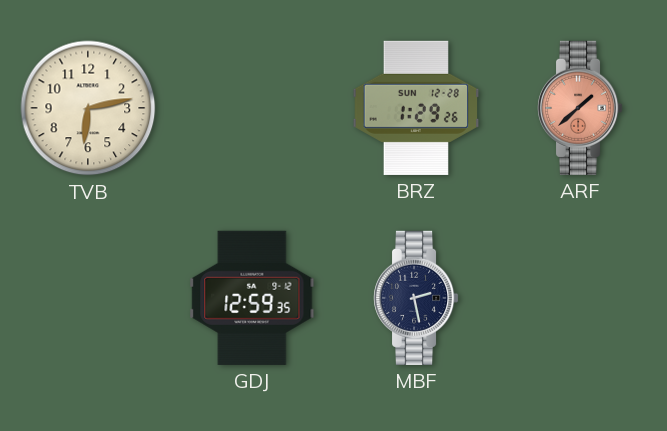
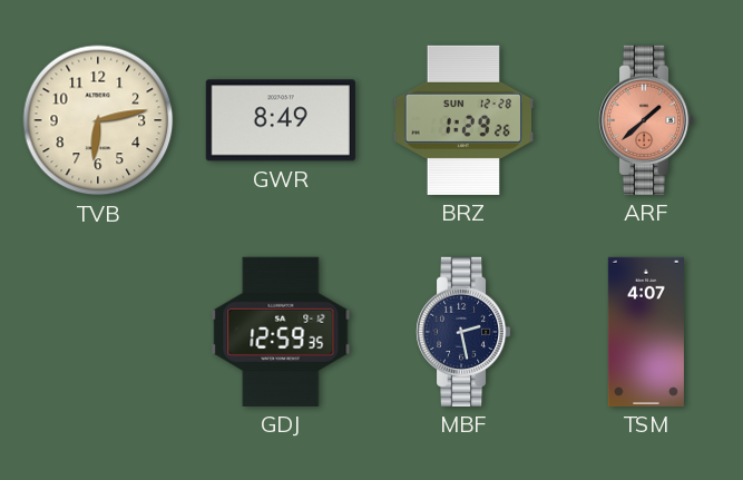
GWR: none -> 8:49 (281, 120)
TSM: none -> 4:07 (646, 332)
